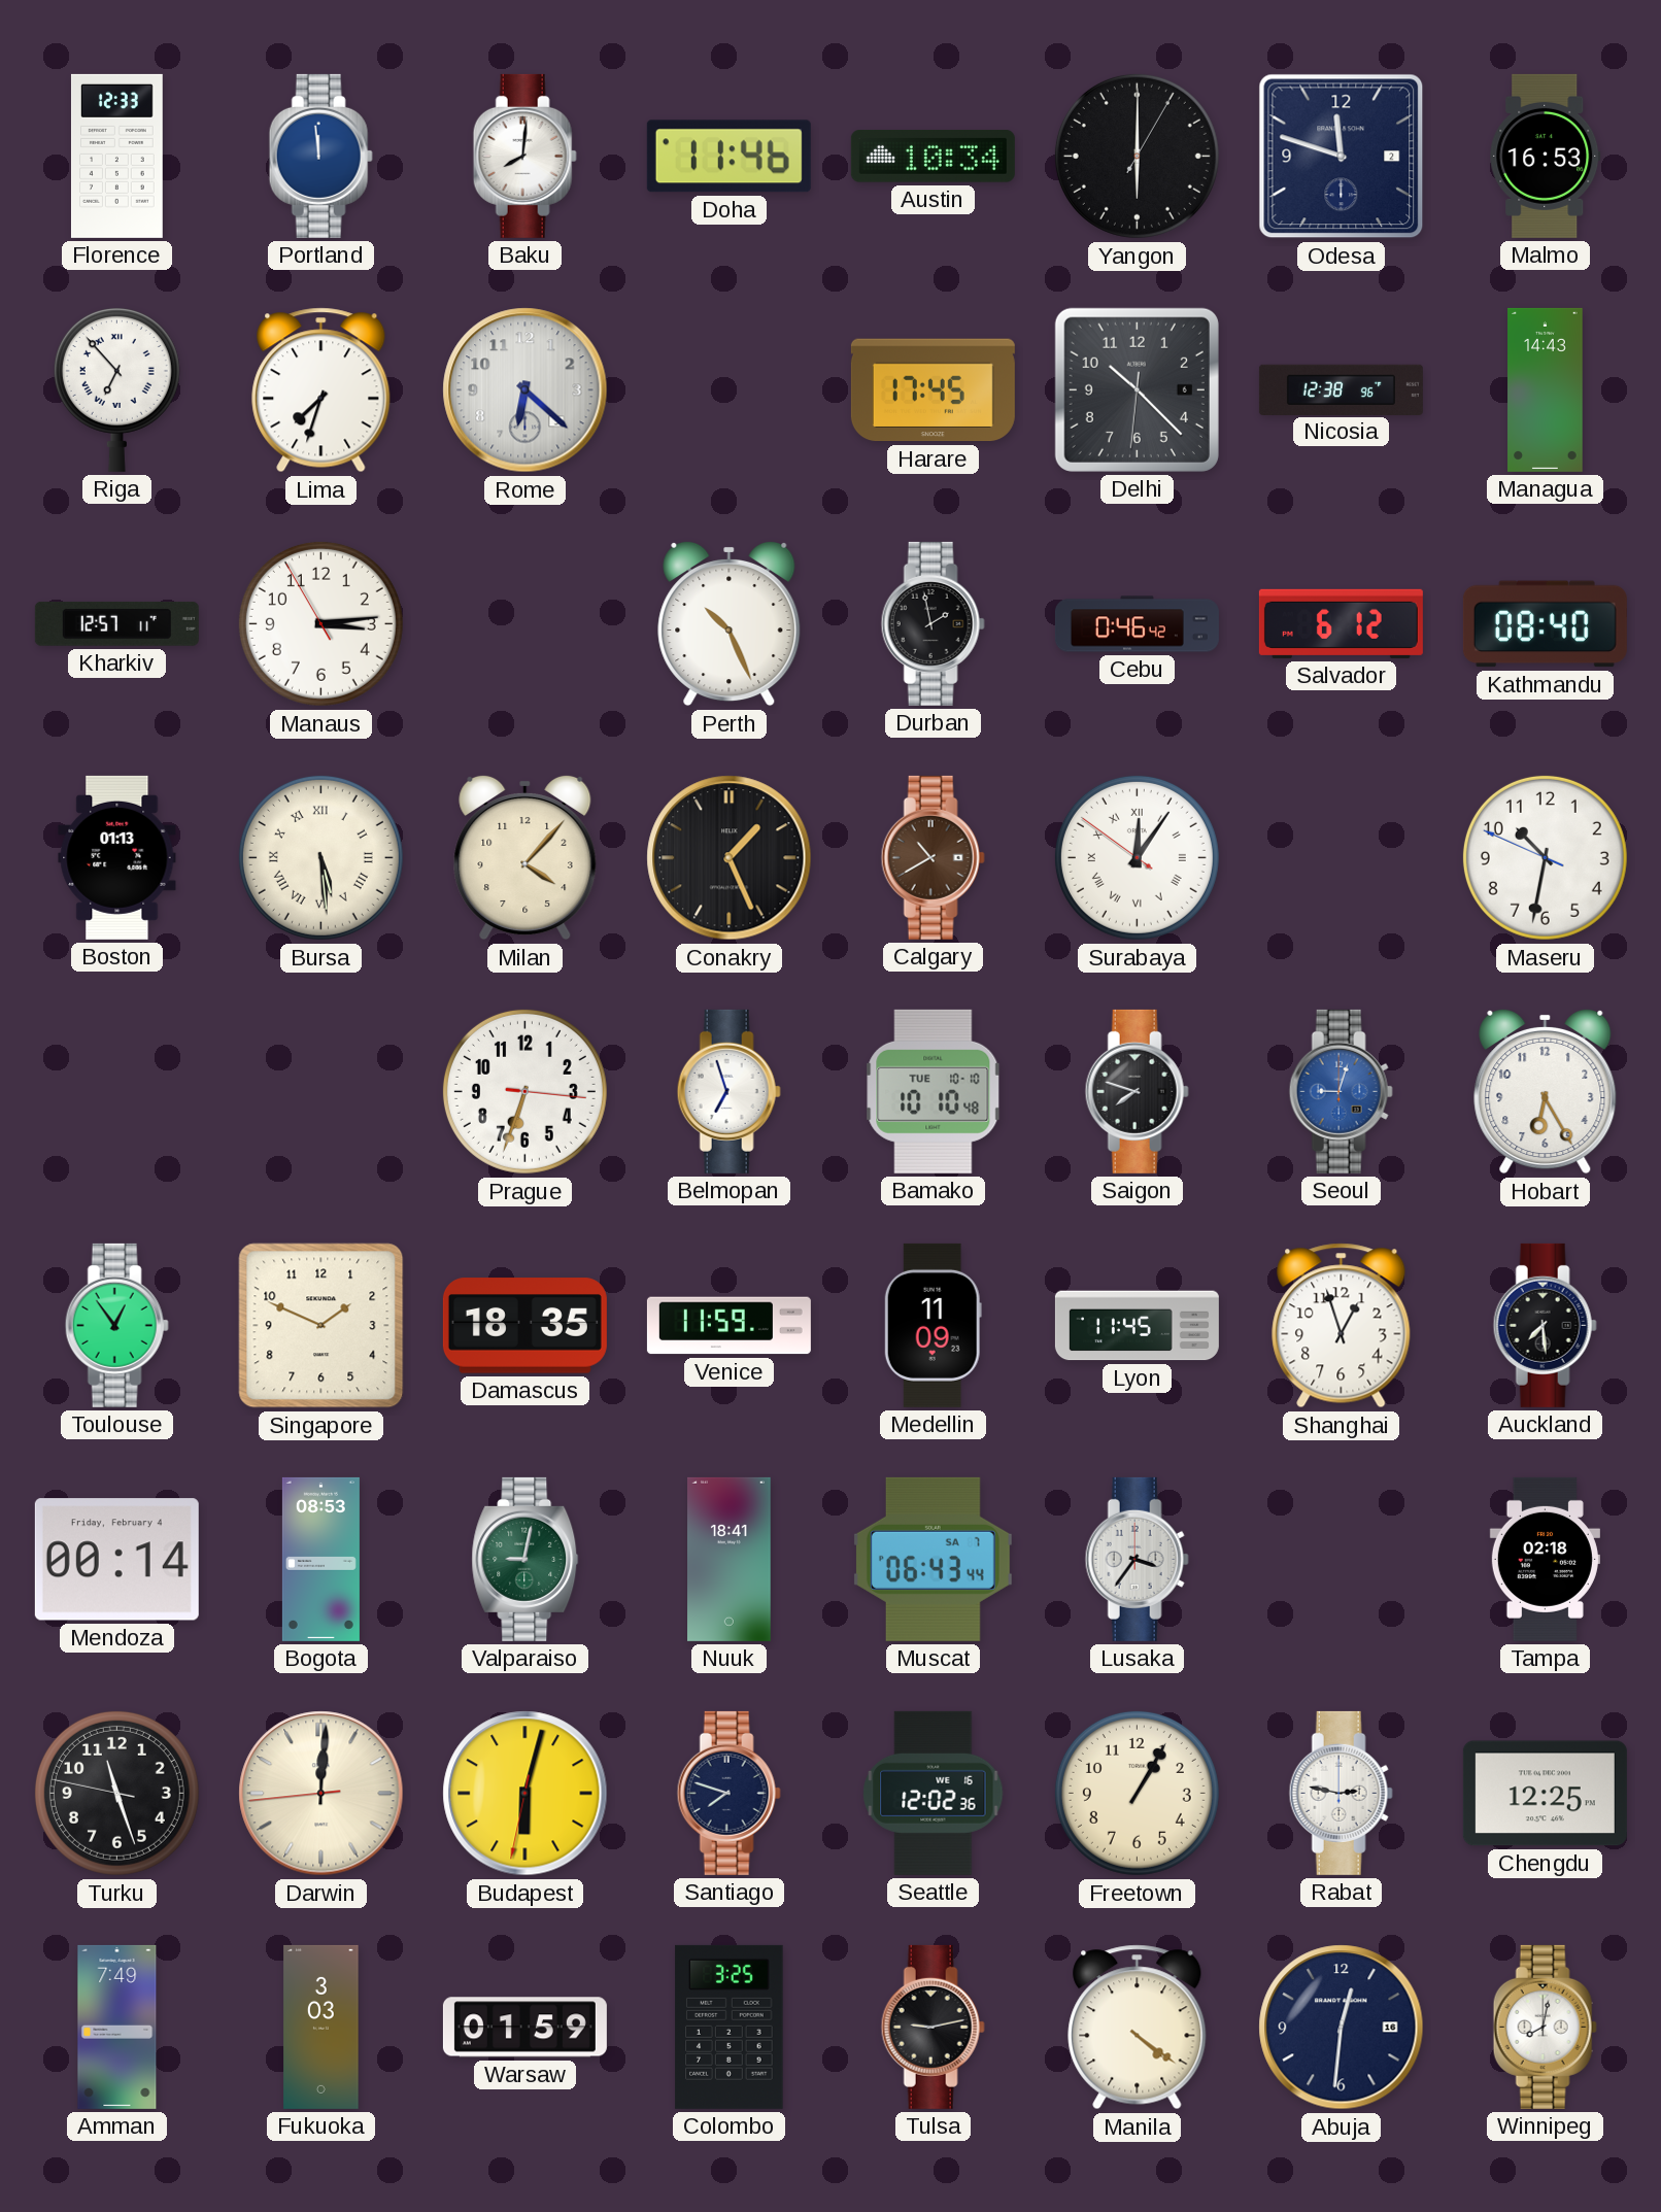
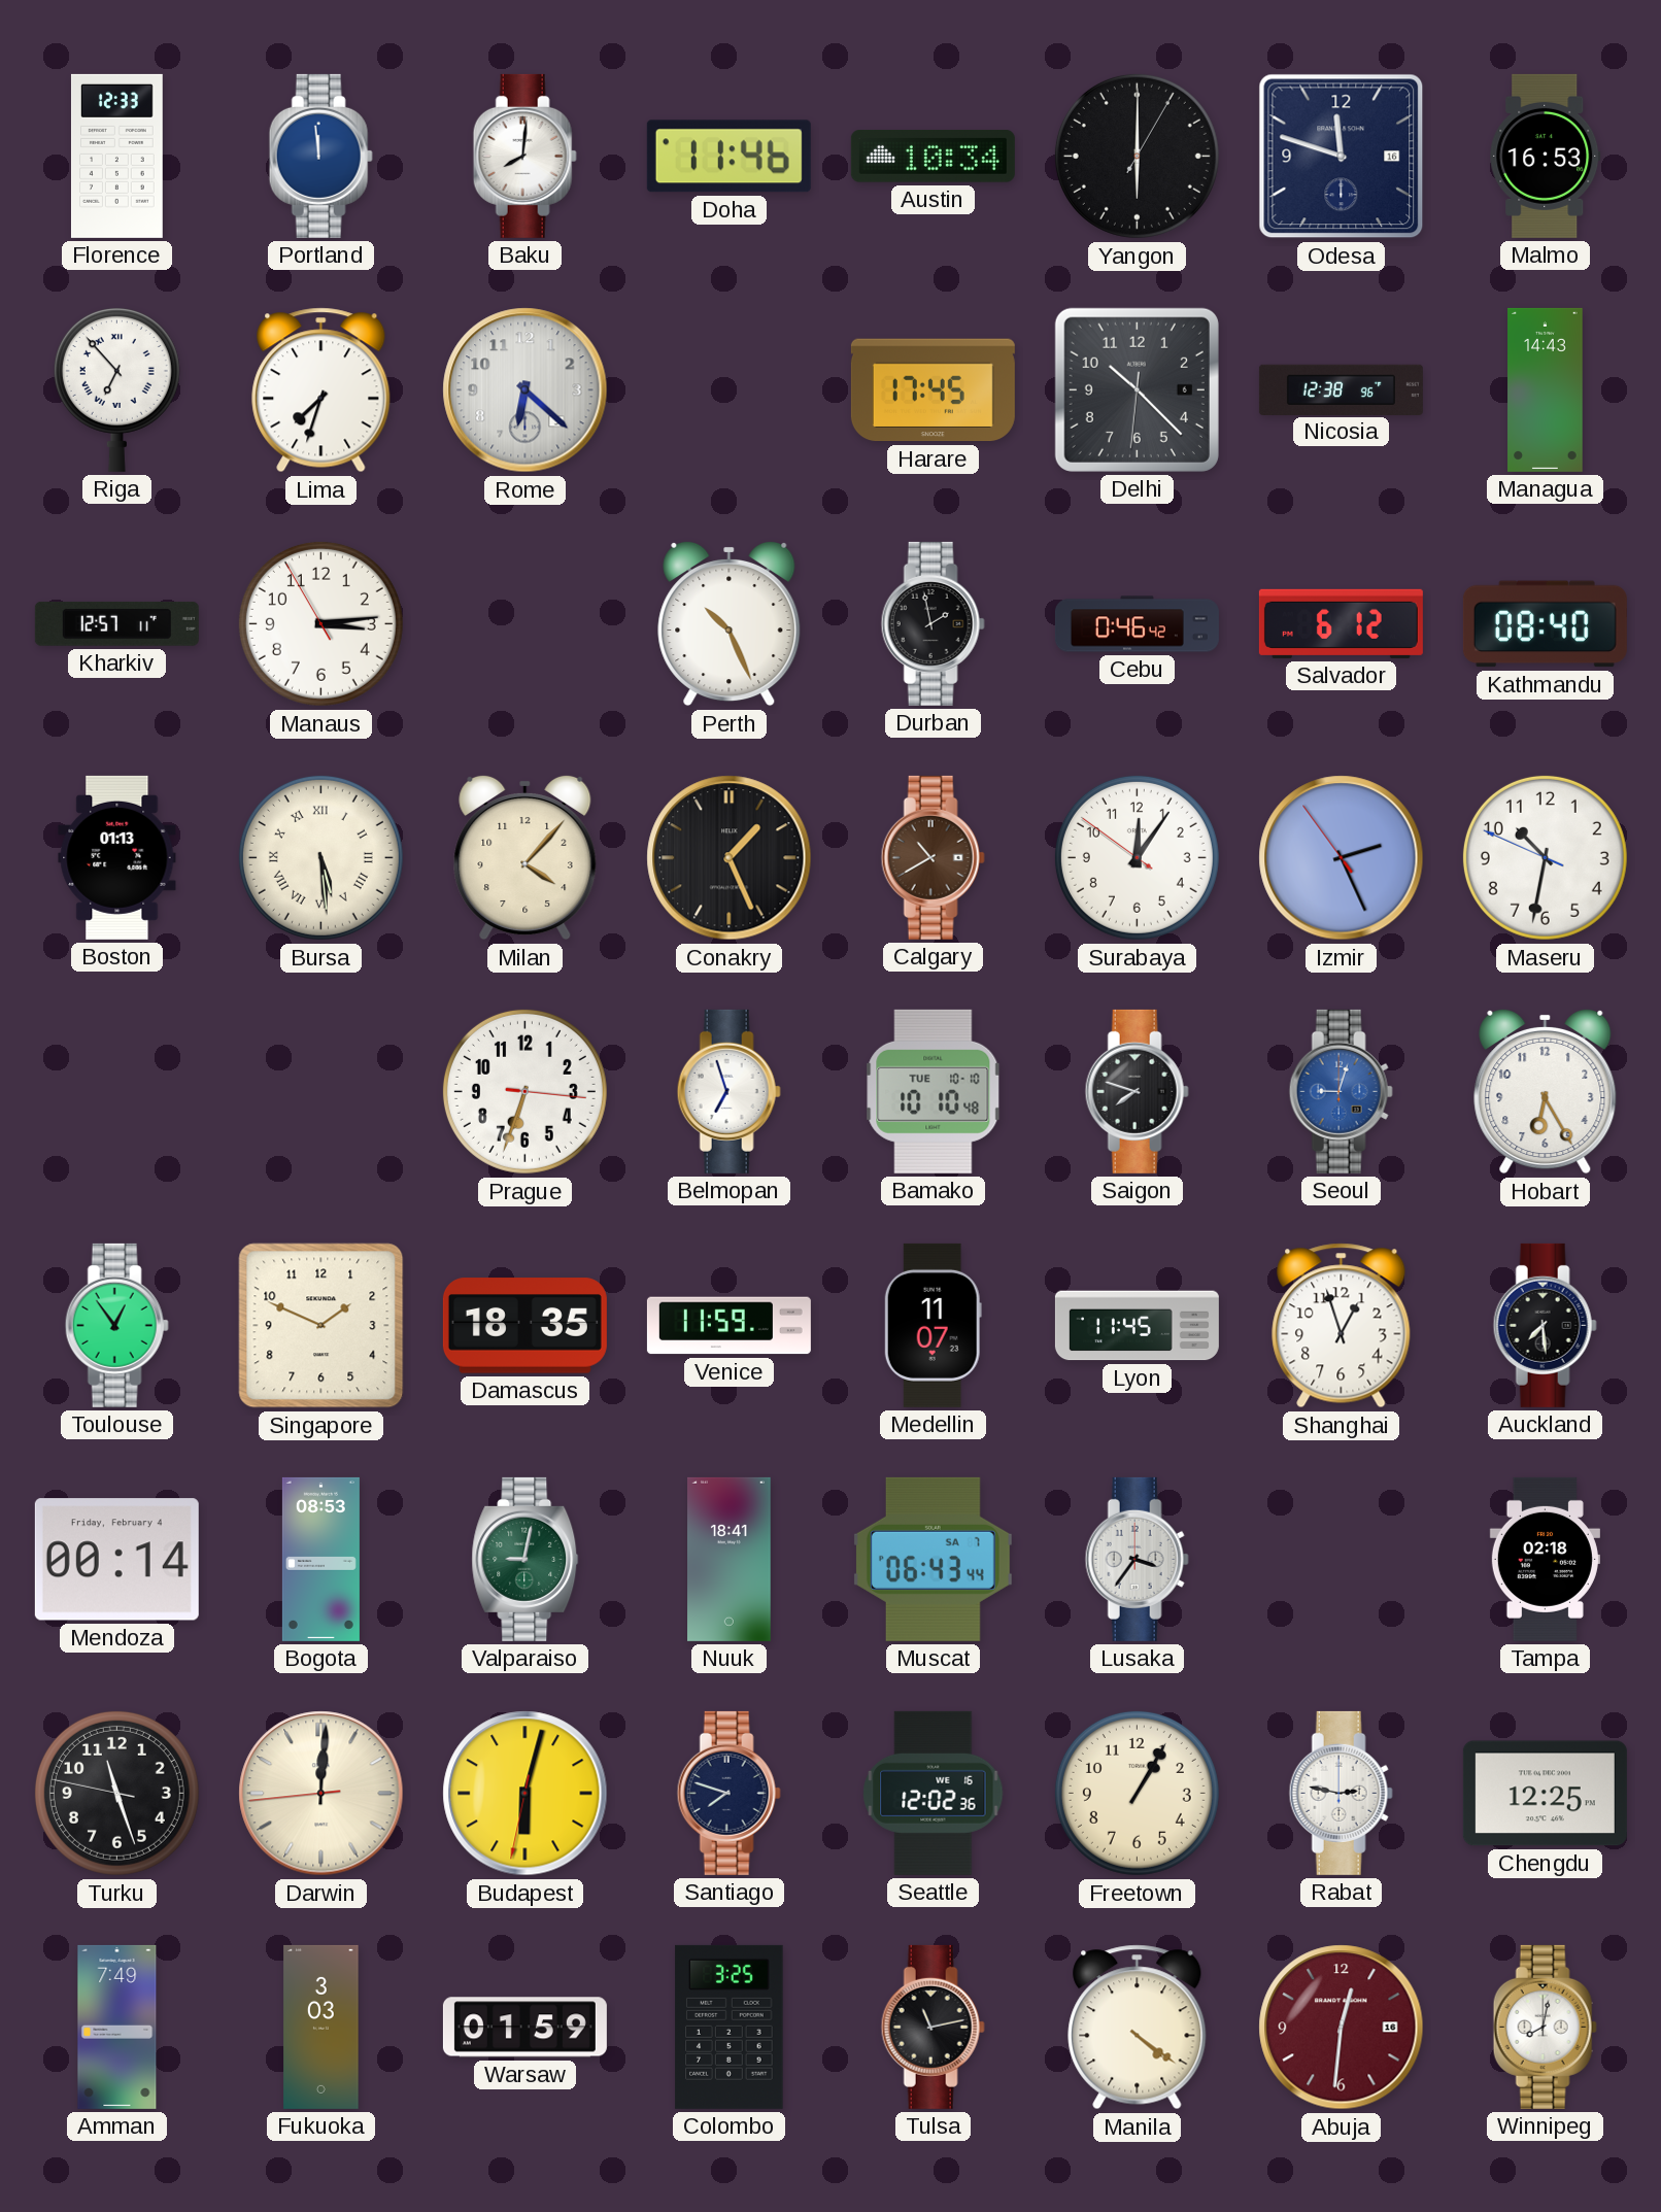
Odesa date: 2 -> 16 (1342, 157)
Surabaya numerals: Roman -> Arabic (1137, 857)
Izmir: none -> 2:25 (1342, 858)
Medellin: 11:09 -> 11:07 (933, 1325)
Tulsa: 9:13 -> 11:13 (933, 2027)
Abuja dial: navy -> burgundy (1342, 2028)
